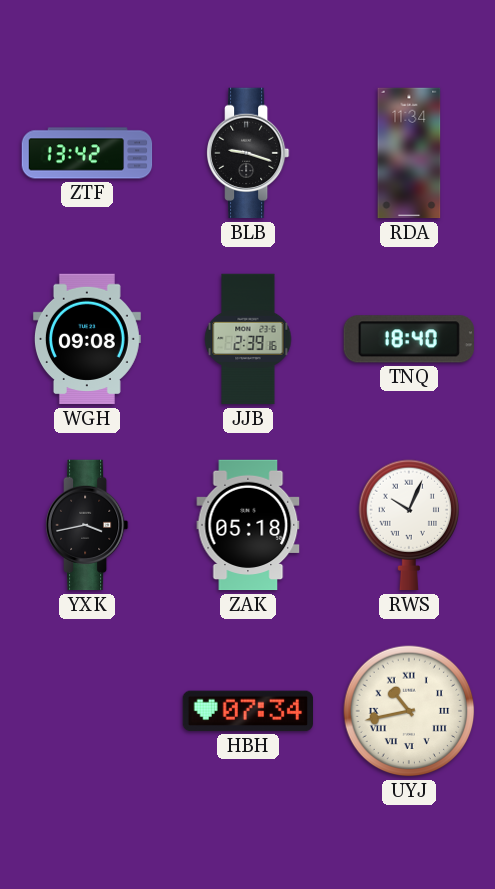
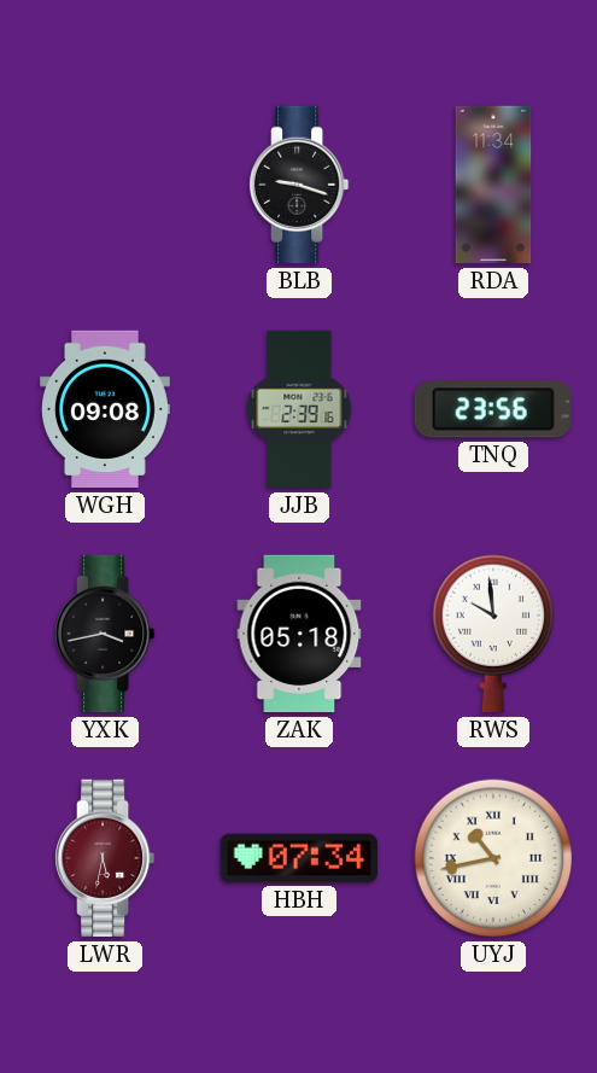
ZTF: 13:42 -> none (87, 153)
TNQ: 18:40 -> 23:56 (493, 409)
RWS: 10:04 -> 9:59 (493, 634)
LWR: none -> 5:32 (106, 858)
